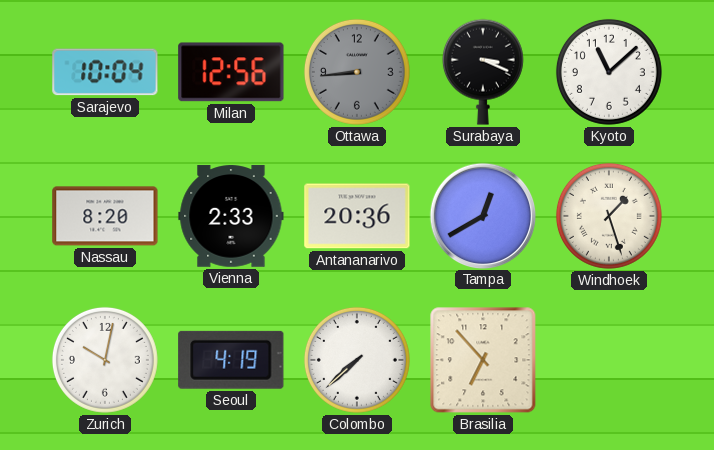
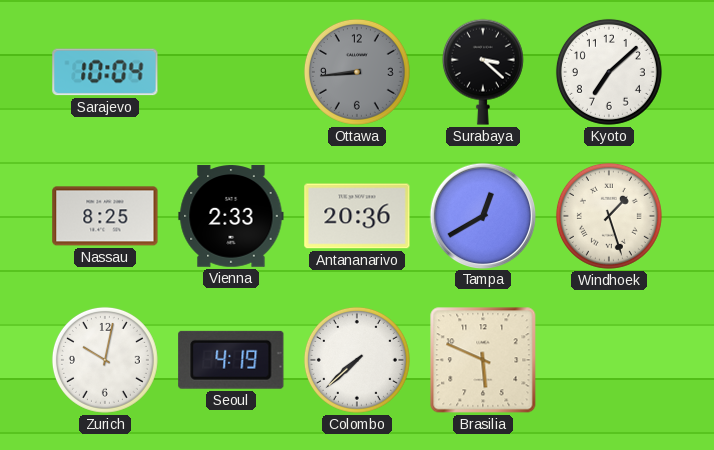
Milan: 12:56 -> none (231, 72)
Surabaya: 3:19 -> 3:22 (483, 72)
Kyoto: 11:08 -> 7:08 (609, 72)
Nassau: 8:20 -> 8:25 (105, 216)
Brasilia: 6:53 -> 5:49 (483, 360)
